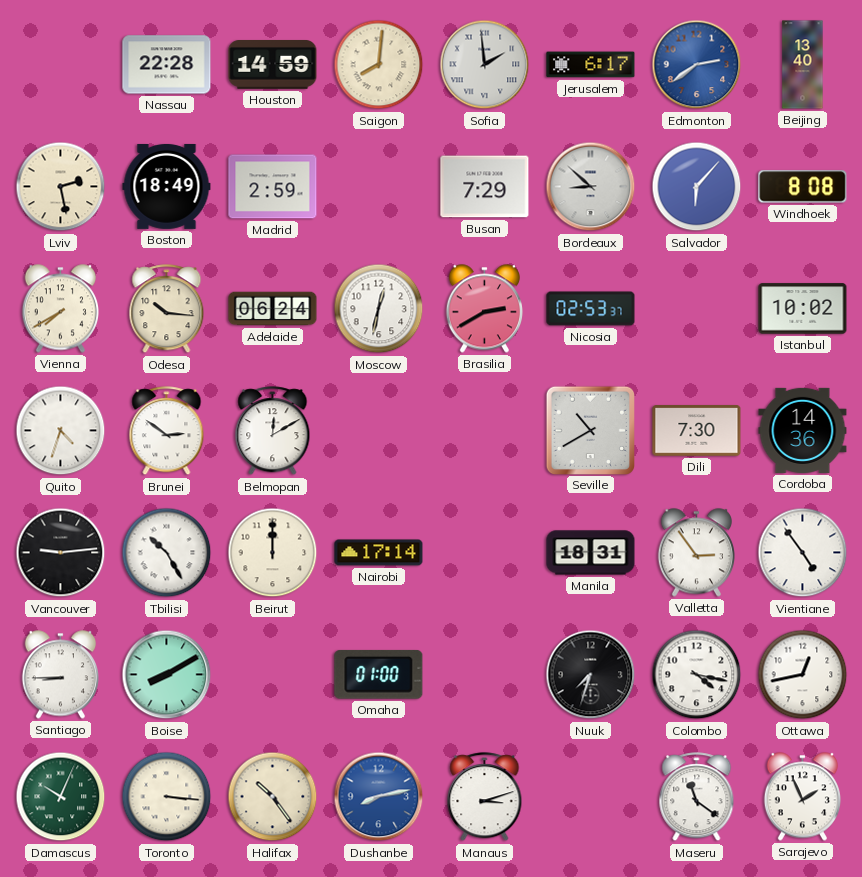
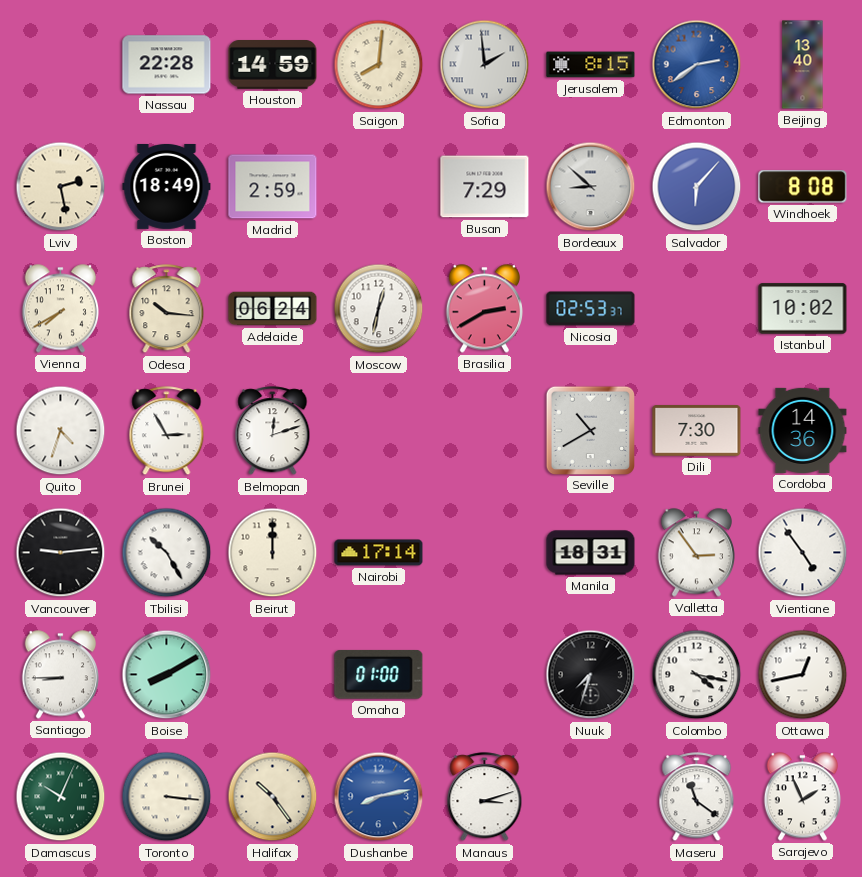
Jerusalem: 6:17 -> 8:15 (591, 65)
Brunei: 2:51 -> 2:55 (167, 431)
Belmopan: 12:10 -> 12:12 (273, 431)
